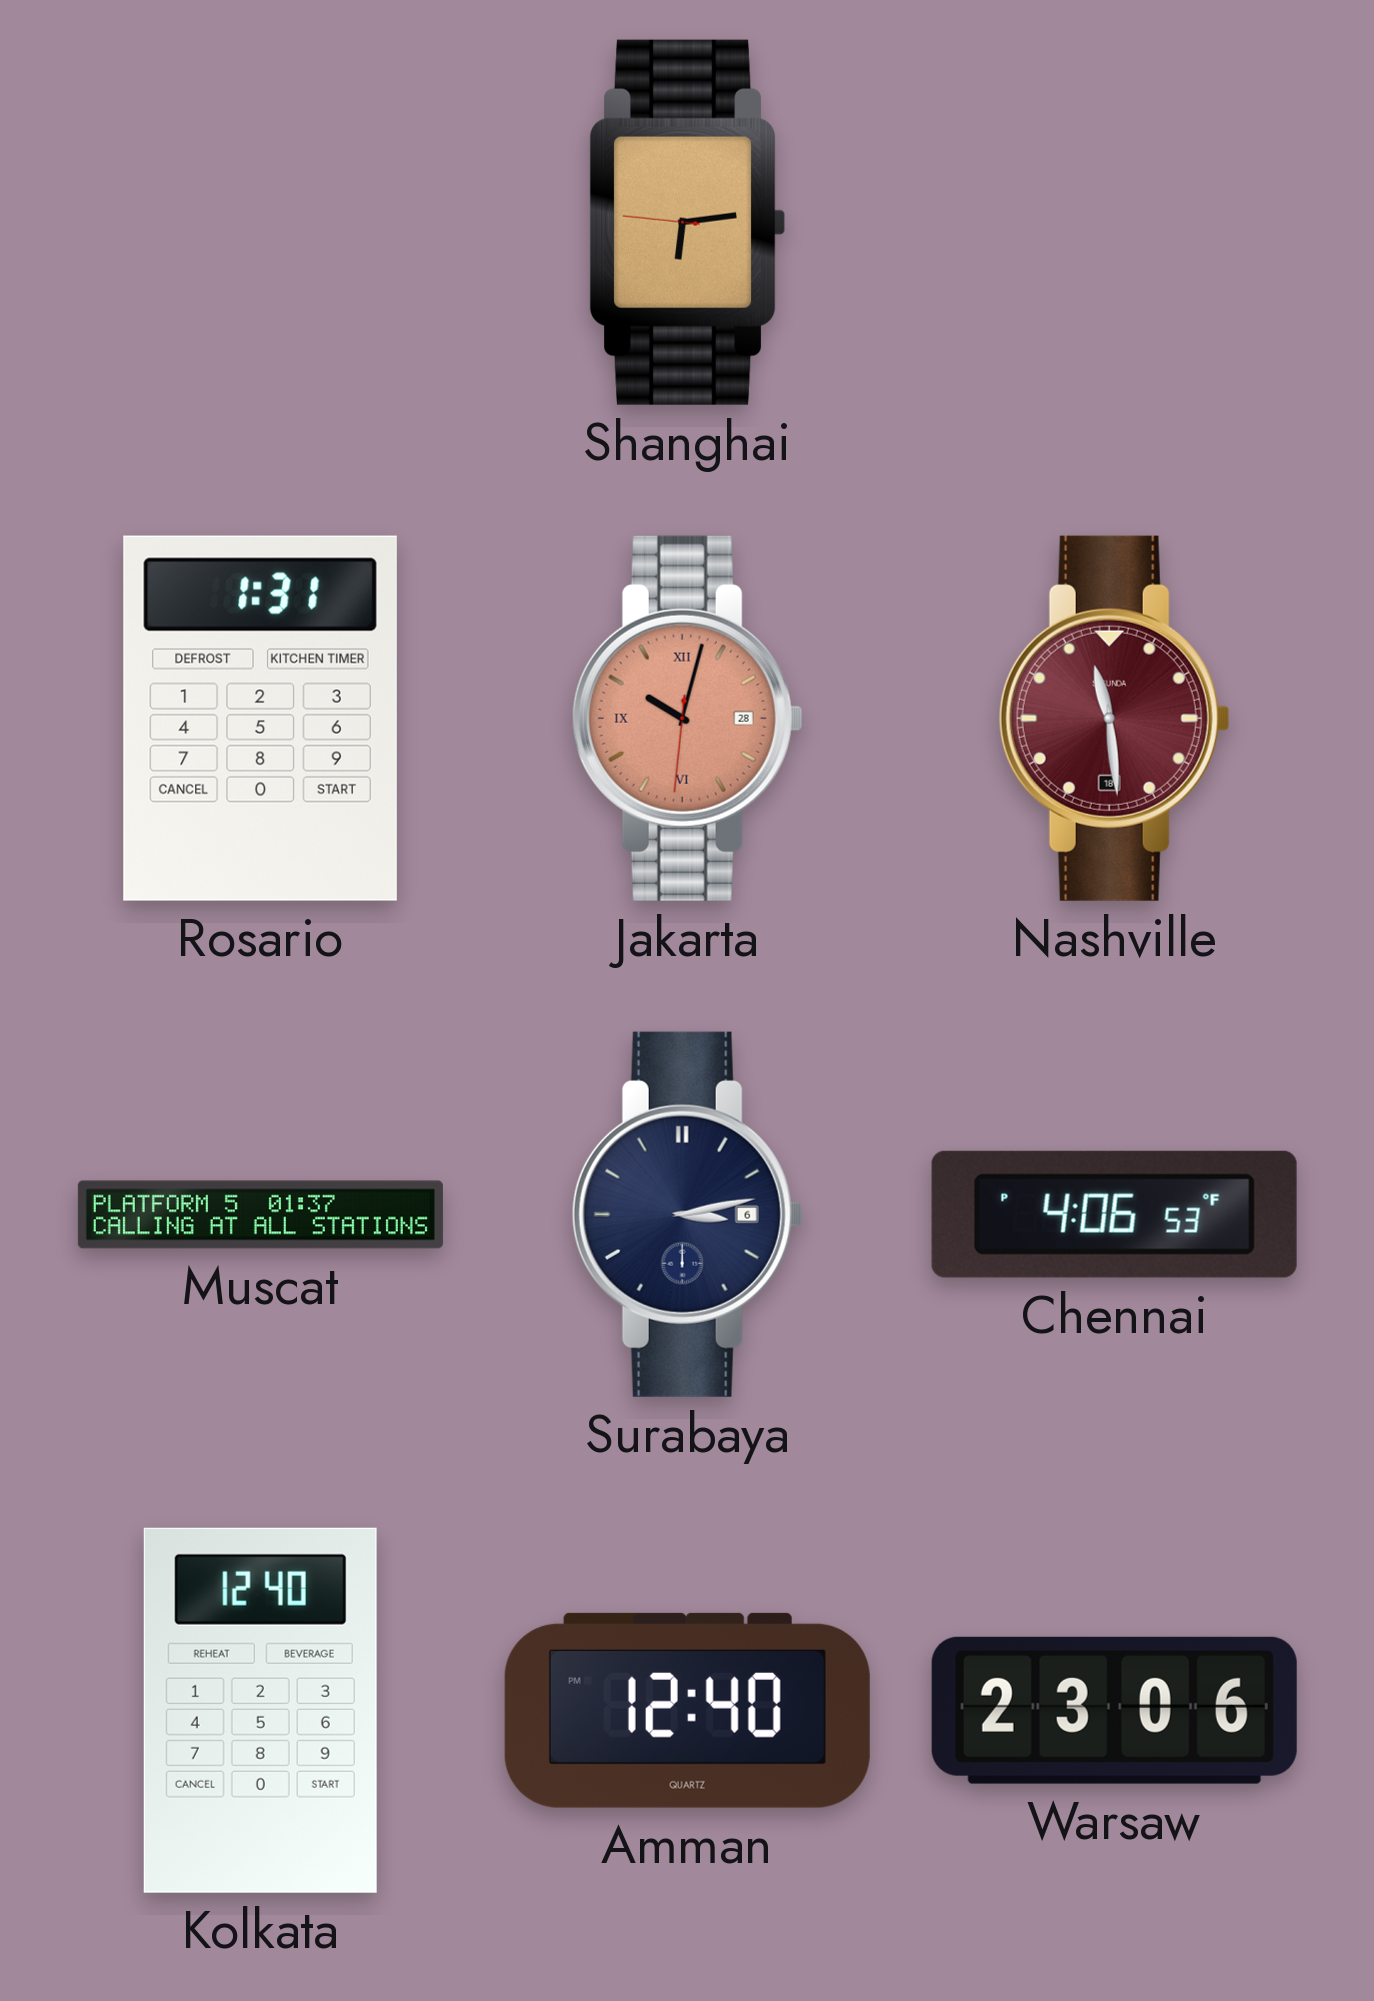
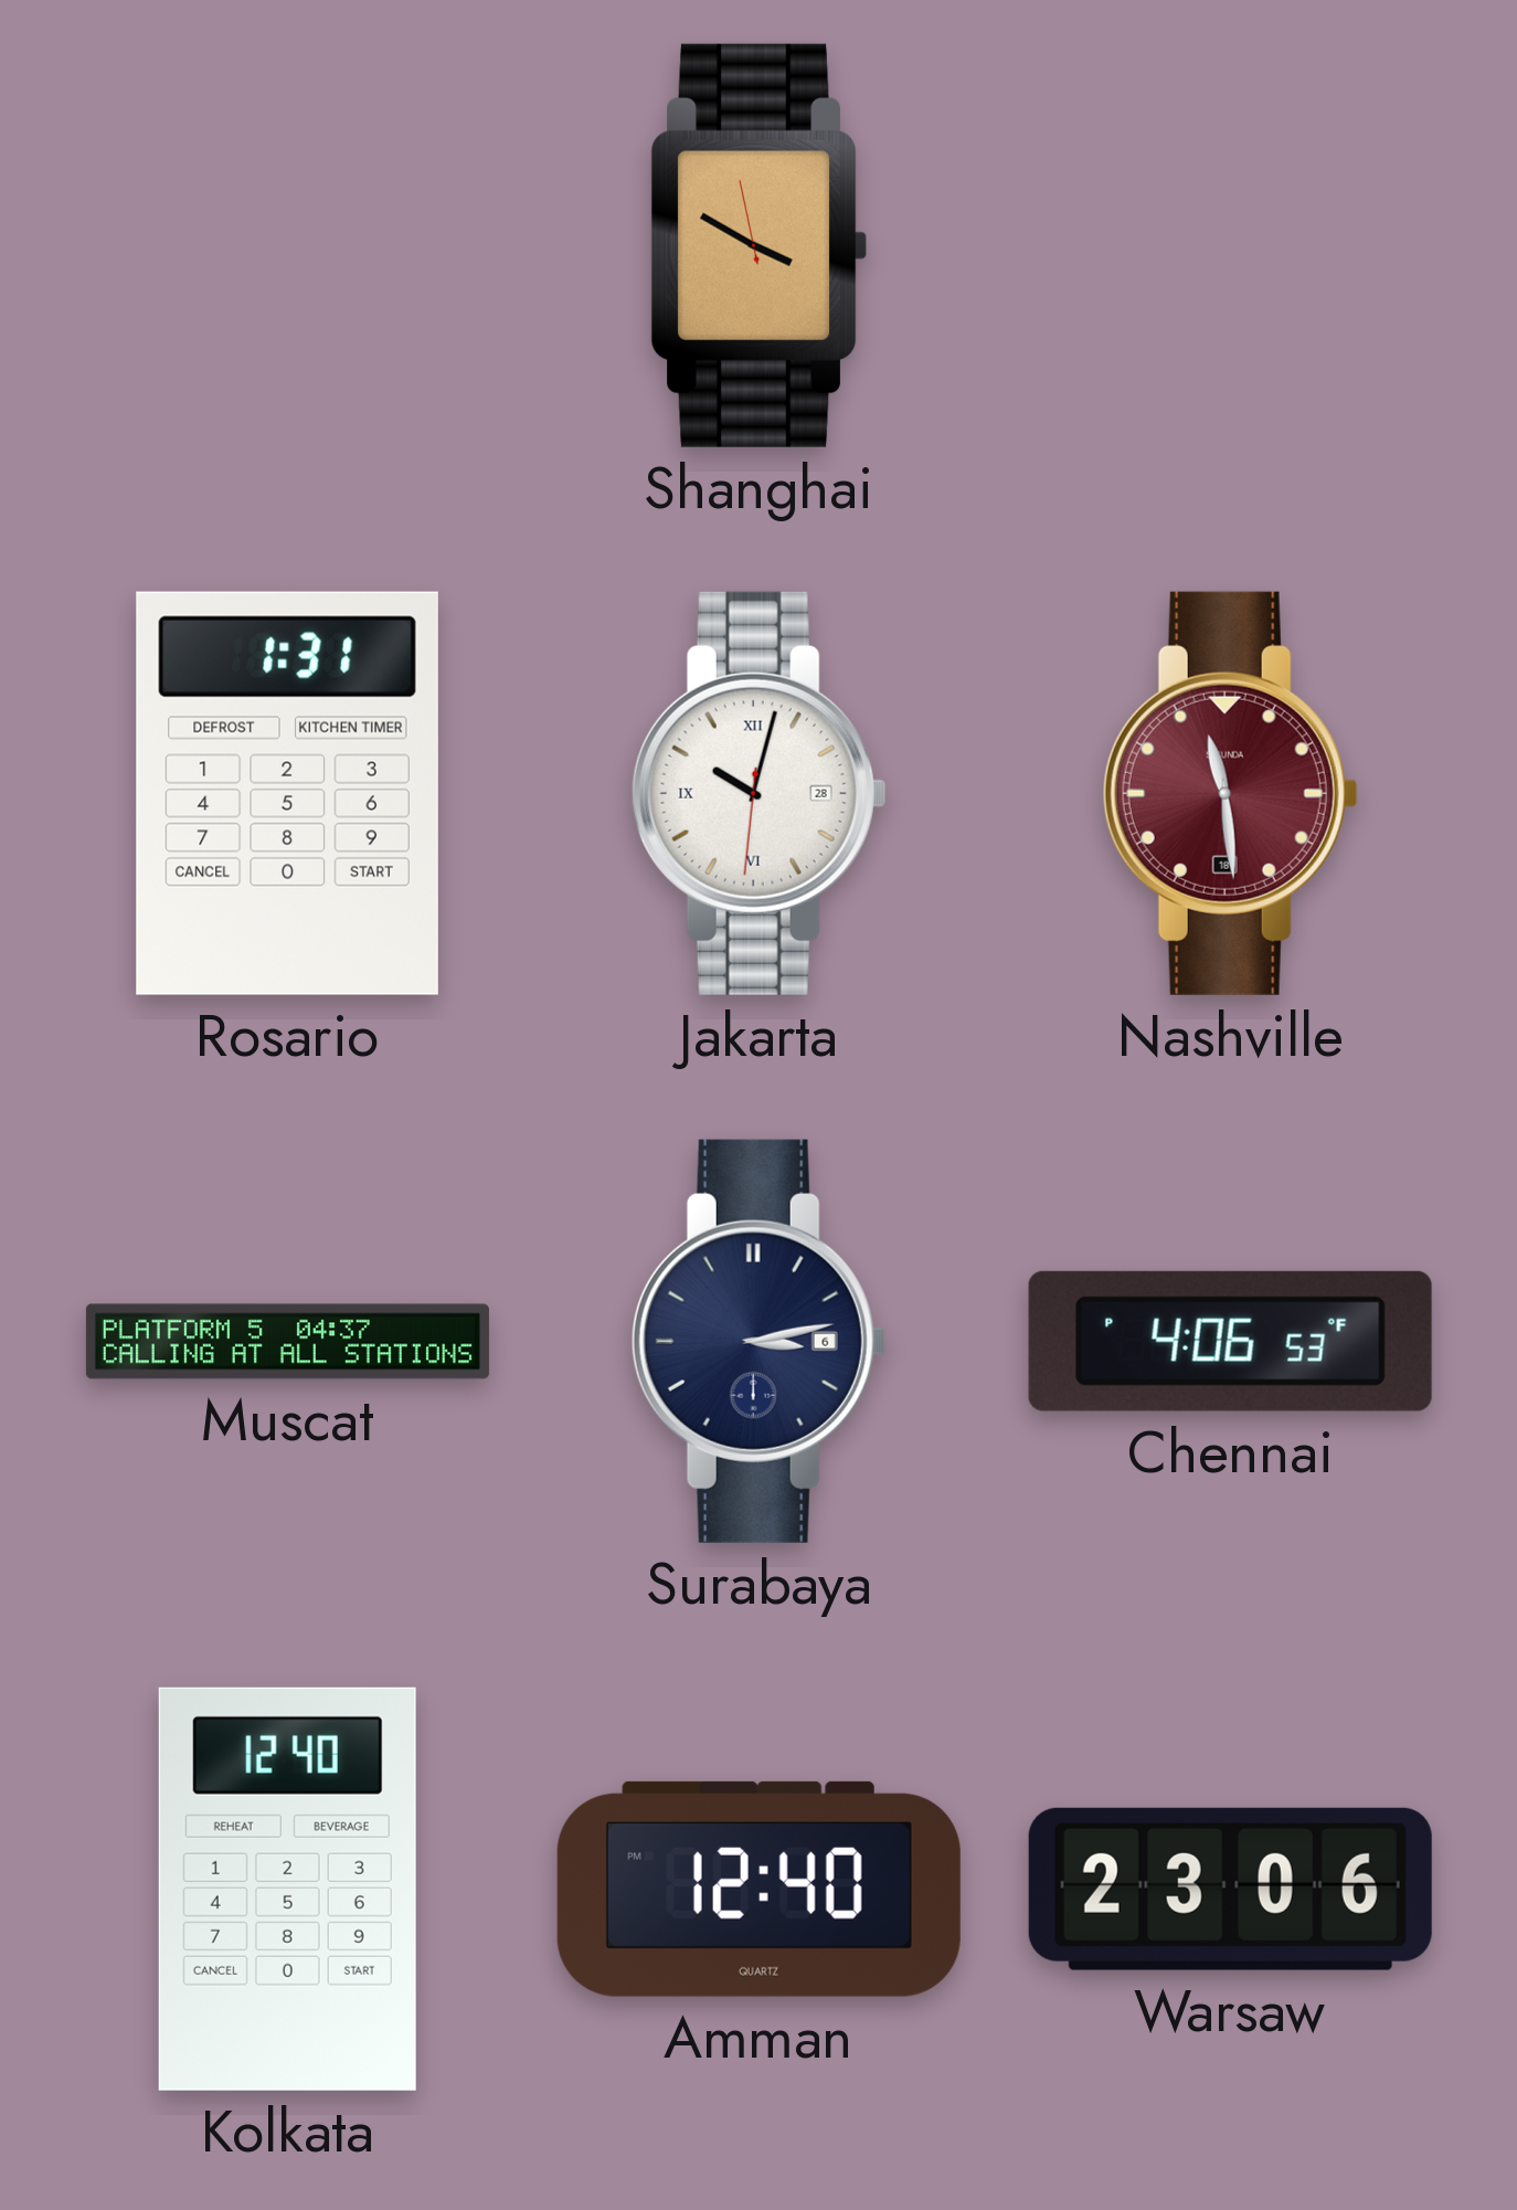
Shanghai: 6:13 -> 3:49 (760, 245)
Jakarta dial: salmon -> white (758, 793)
Muscat: 01:37 -> 04:37 (287, 1342)
